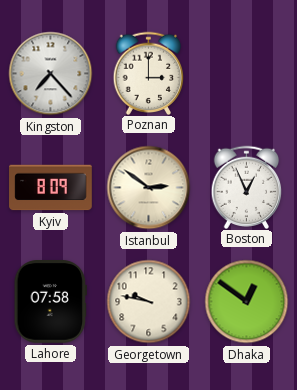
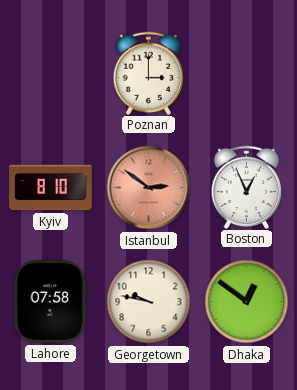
Kingston: 7:23 -> none (51, 74)
Kyiv: 8:09 -> 8:10 (51, 188)
Istanbul dial: cream -> salmon (149, 188)
